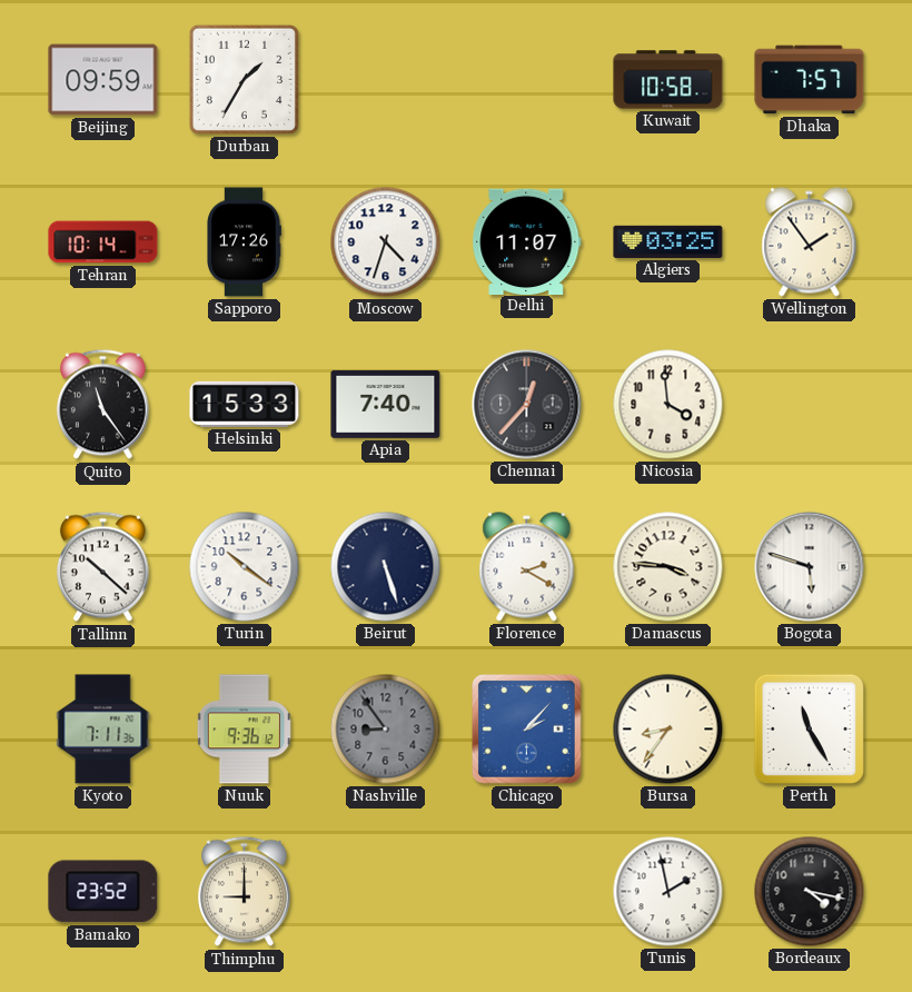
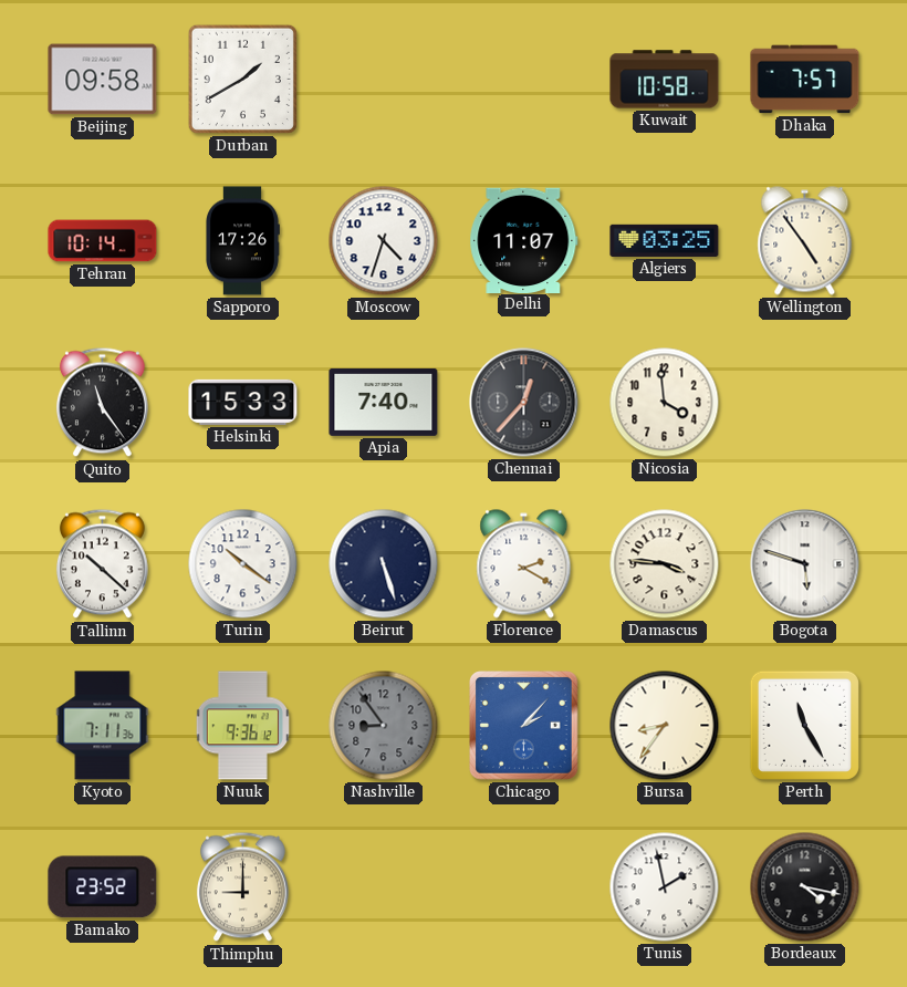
Beijing: 09:59 -> 09:58 (103, 80)
Durban: 1:35 -> 1:40 (242, 79)
Wellington: 1:54 -> 4:54 (805, 241)
